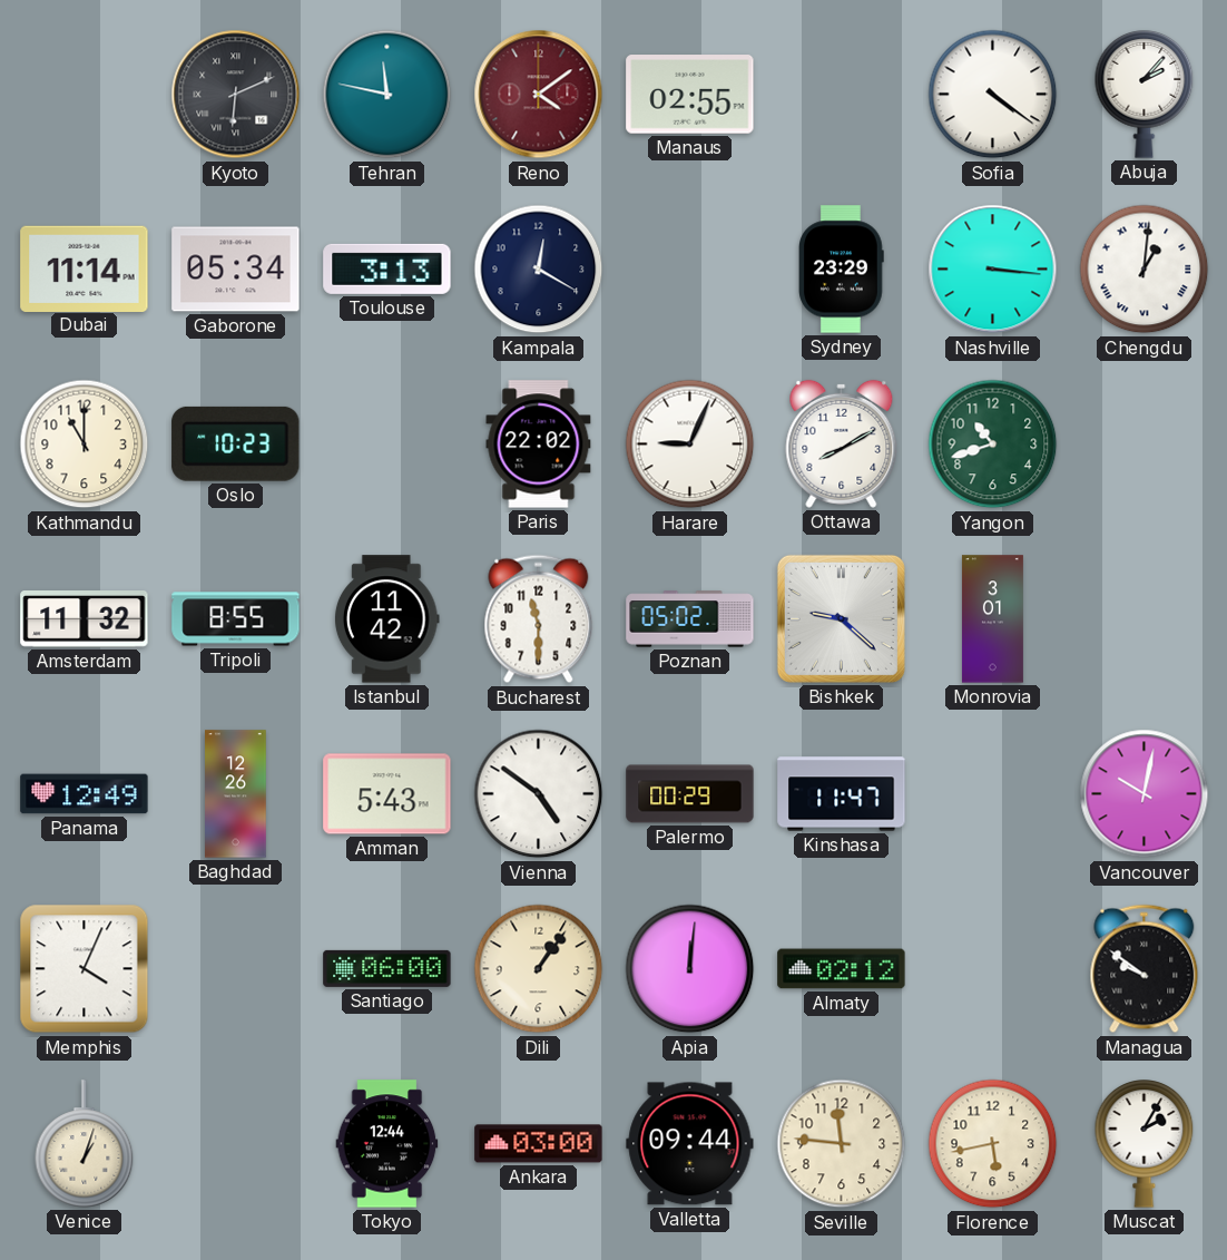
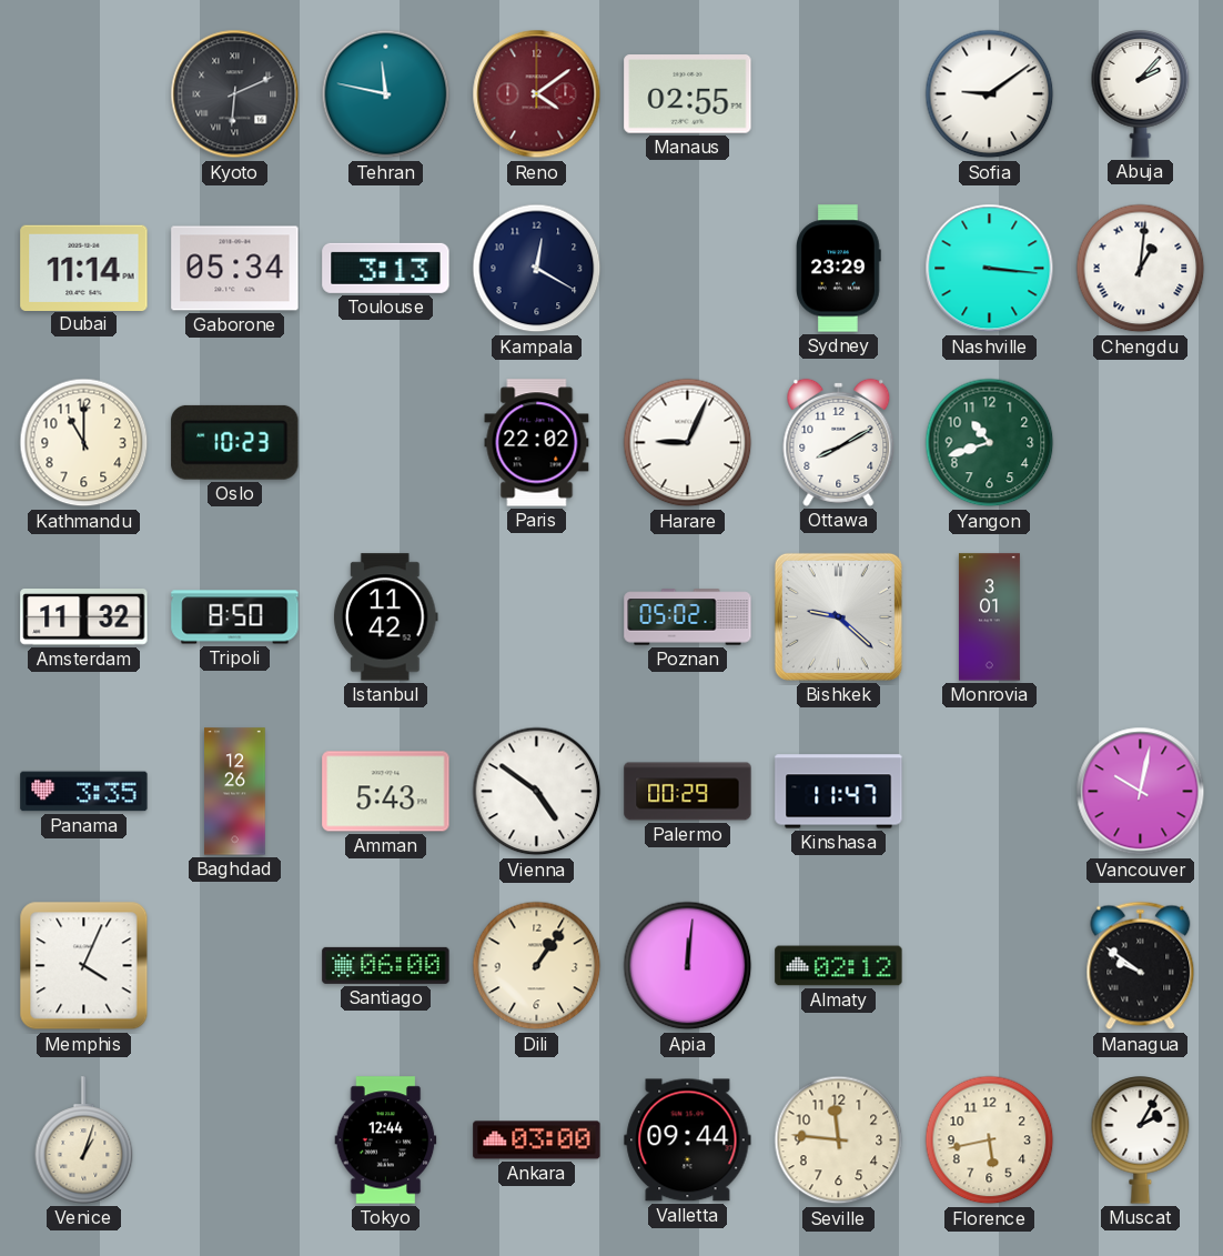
Sofia: 4:21 -> 9:09 (990, 94)
Tripoli: 8:55 -> 8:50 (235, 617)
Bucharest: 11:30 -> none (539, 619)
Panama: 12:49 -> 3:35 (84, 792)
